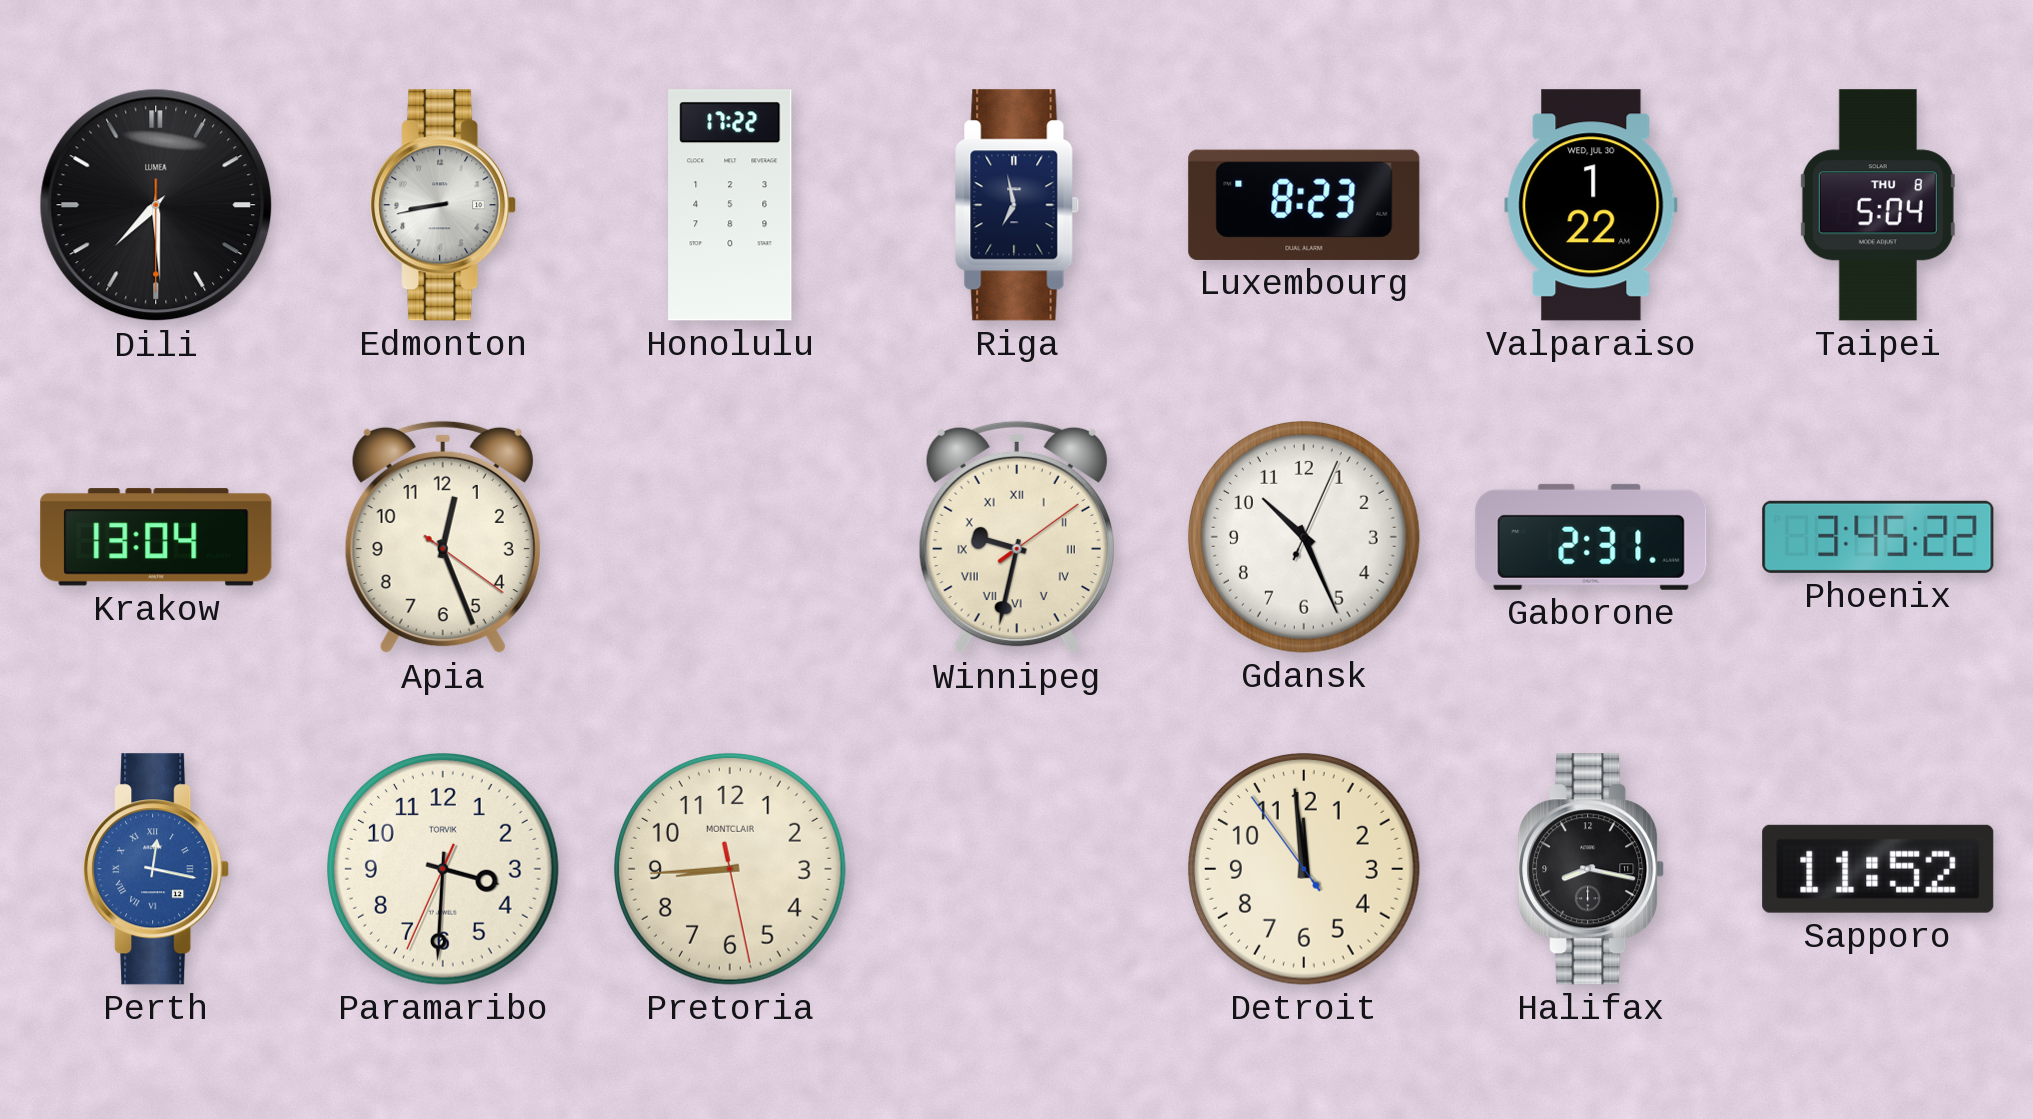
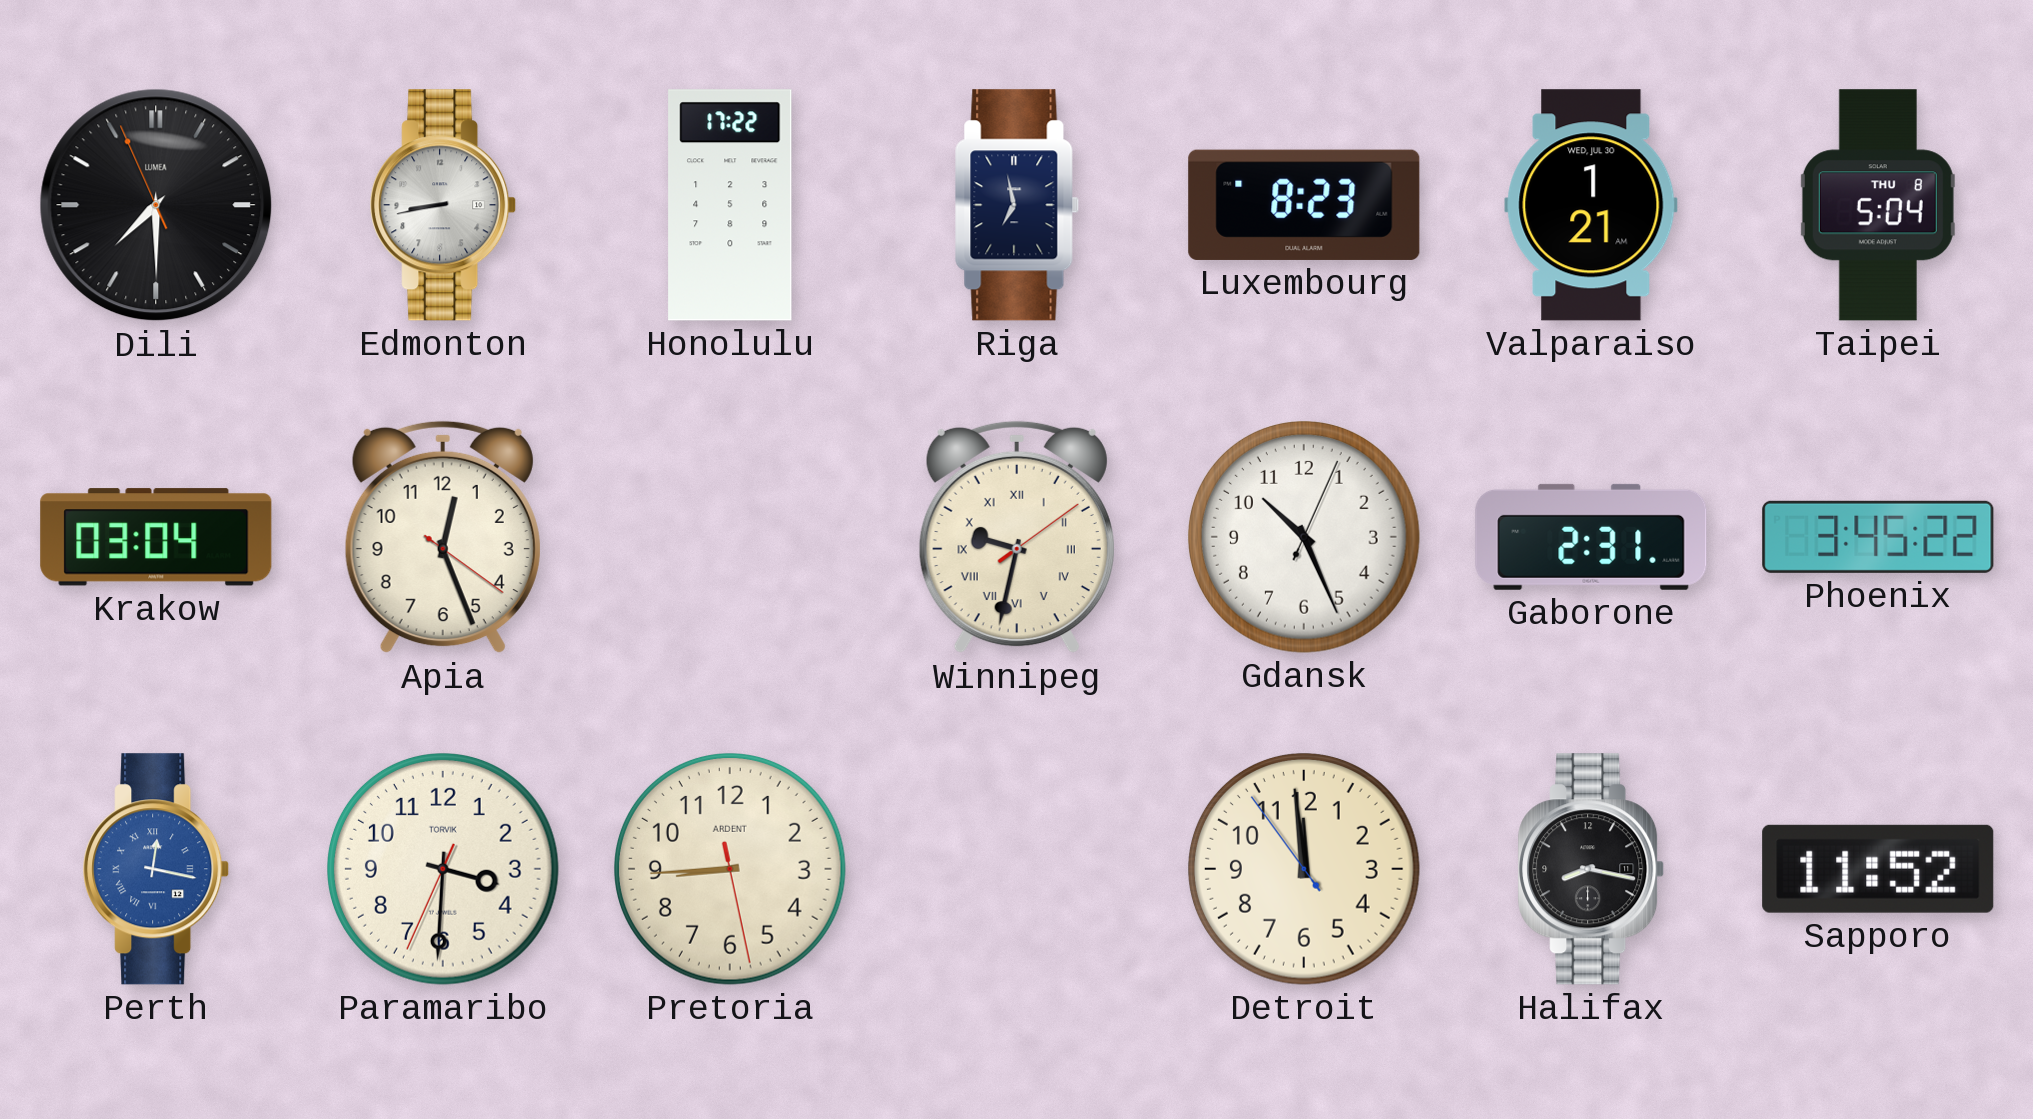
Dili: 7:29:30 -> 7:29:56 (156, 205)
Valparaiso: 1:22 -> 1:21 (1591, 205)
Krakow: 13:04 -> 03:04 (156, 537)
Pretoria brand: MONTCLAIR -> ARDENT (731, 870)
